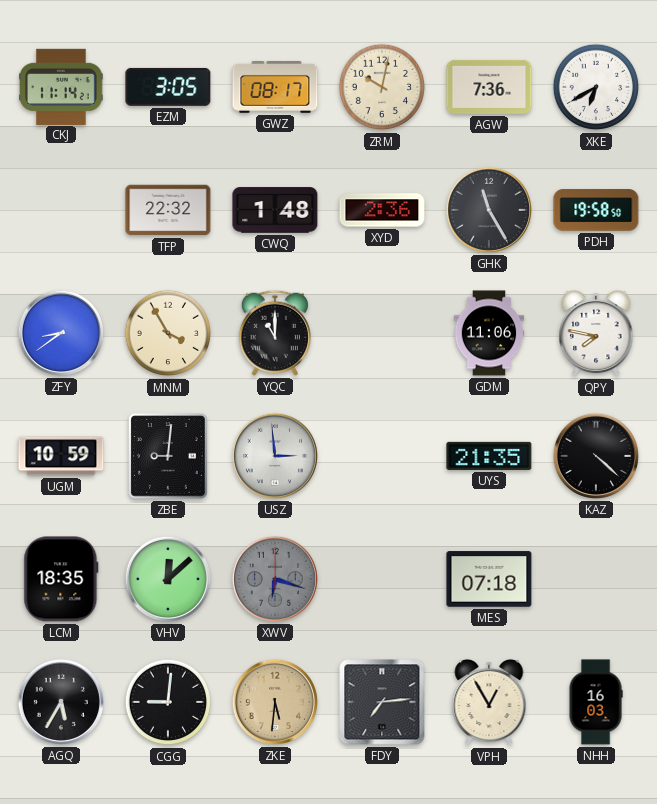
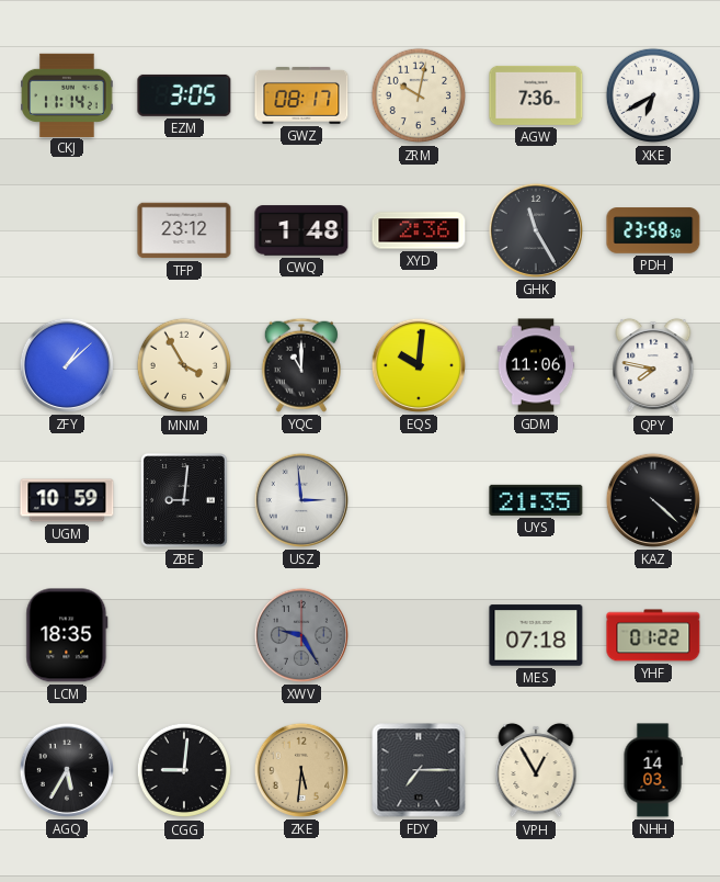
TFP: 22:32 -> 23:12 (184, 230)
PDH: 19:58 -> 23:58 (653, 230)
ZFY: 8:39 -> 1:08 (67, 365)
EQS: none -> 10:01 (419, 365)
VHV: 12:08 -> none (168, 579)
XWV: 6:18 -> 9:25 (301, 635)
YHF: none -> 01:22 (653, 635)
FDY: 7:14 -> 7:15 (419, 770)
NHH: 16:03 -> 14:03 (653, 770)
